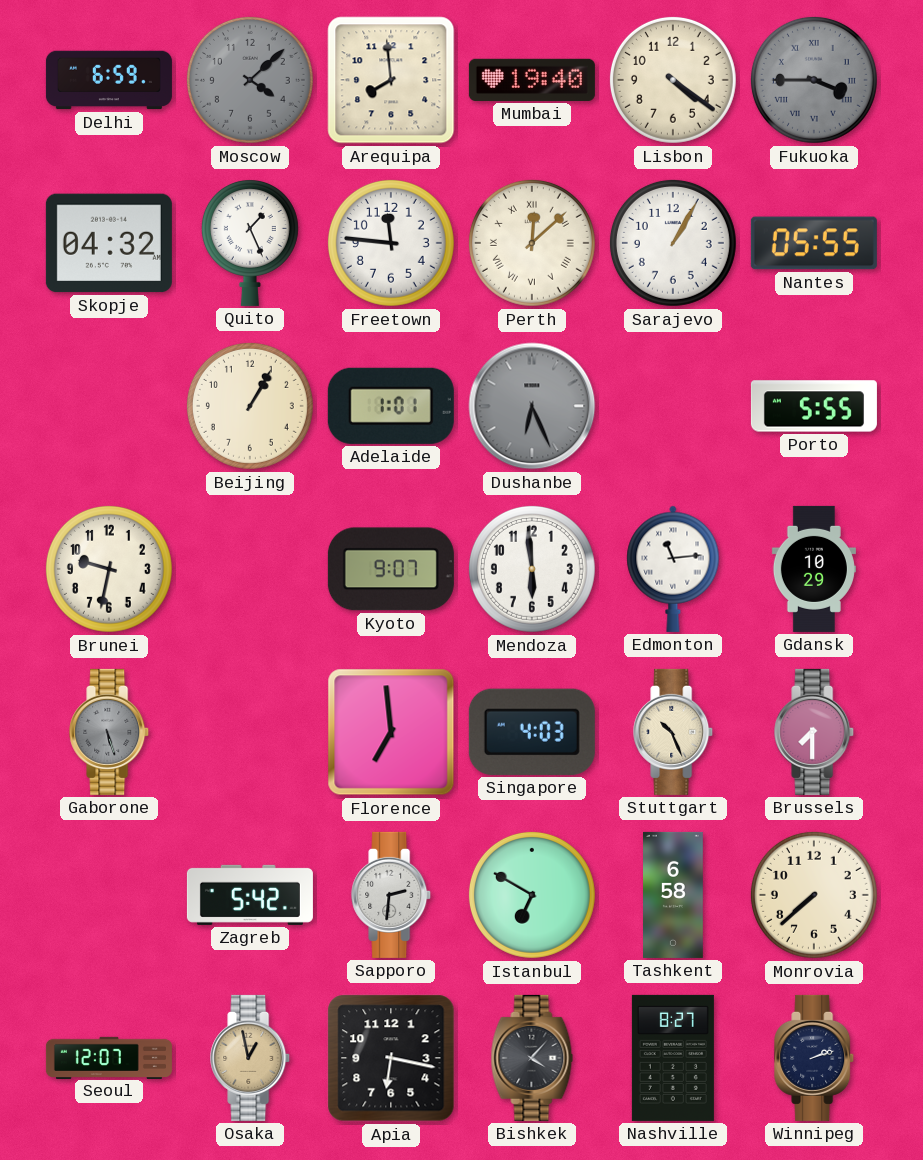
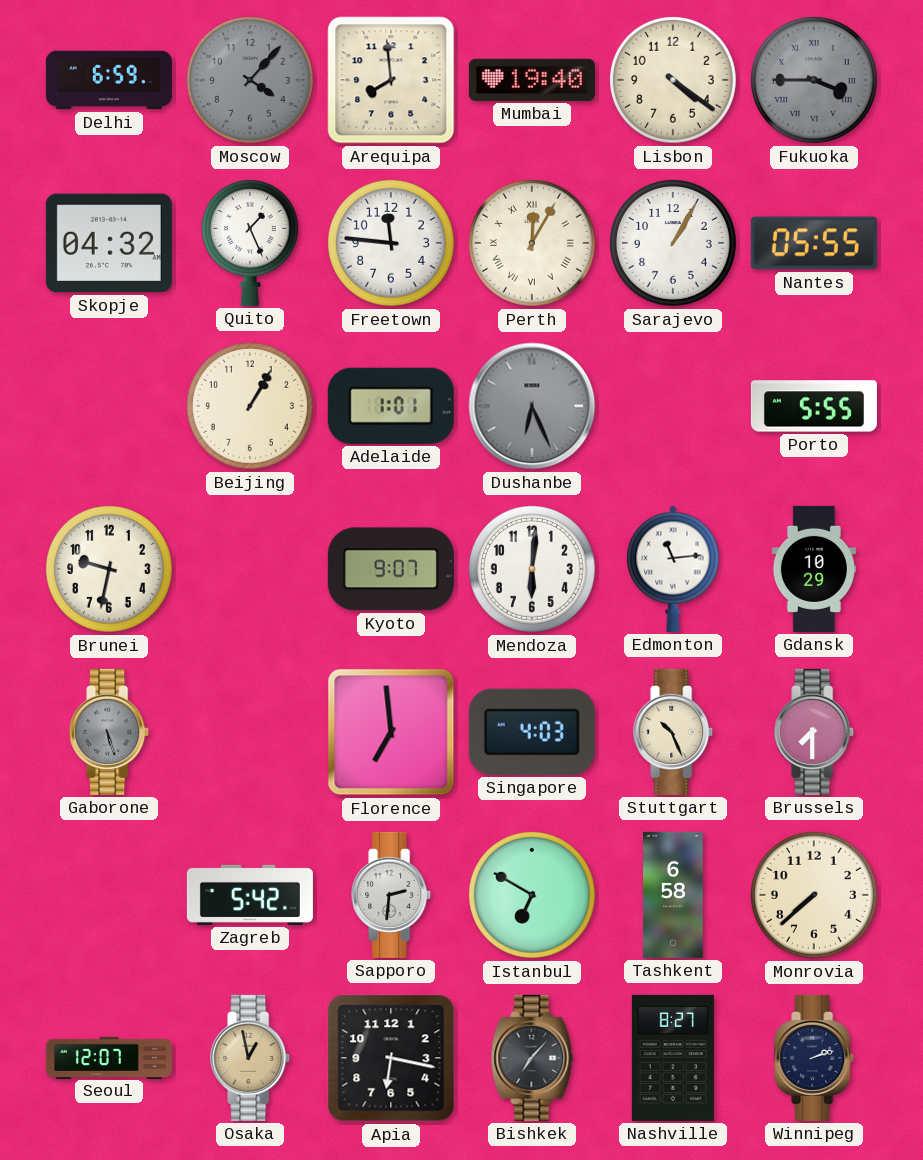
Moscow: 4:08 -> 4:07 (250, 80)
Perth: 12:08 -> 12:05 (532, 243)
Mendoza: 5:59 -> 6:01 (532, 569)
Bishkek: 4:07 -> 7:07 (532, 1058)
